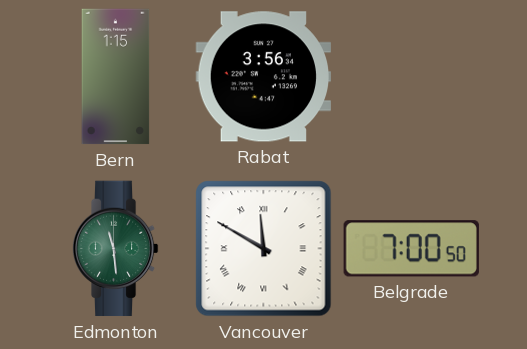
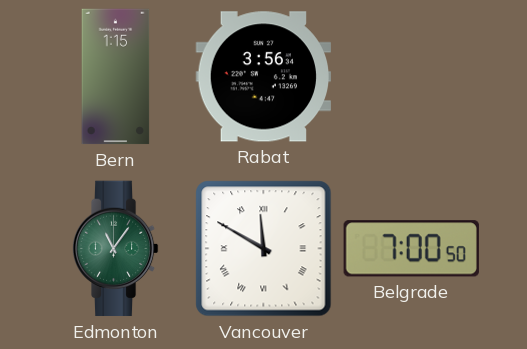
Edmonton: 11:29 -> 11:06 (115, 249)
